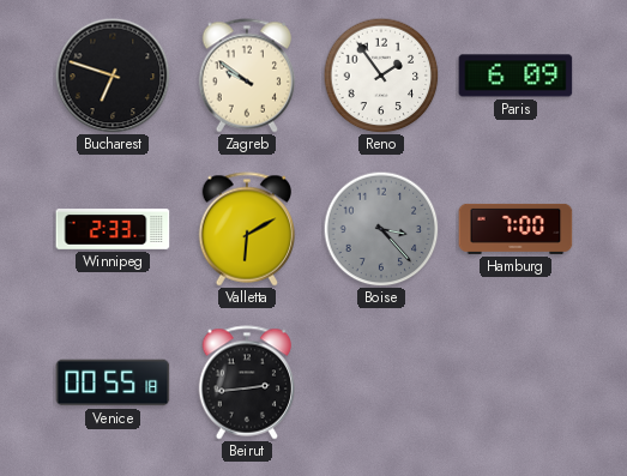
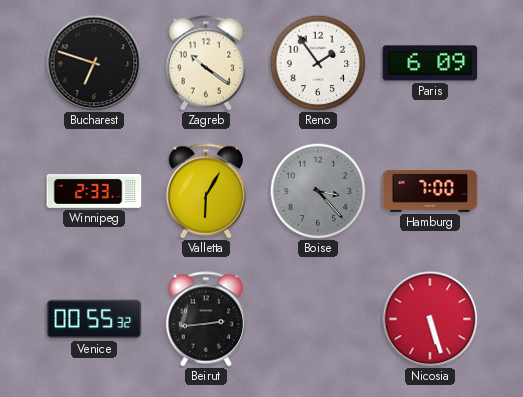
Zagreb: 9:51 -> 10:21 (206, 63)
Valletta: 6:10 -> 6:05 (206, 191)
Venice: 00:55:18 -> 00:55:32 (94, 319)
Nicosia: none -> 5:27 (430, 319)
